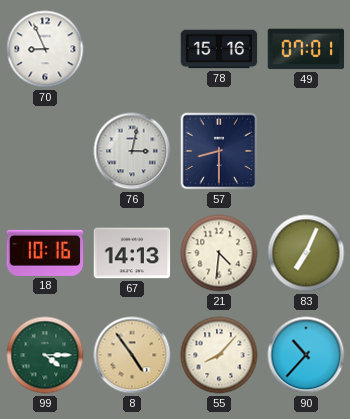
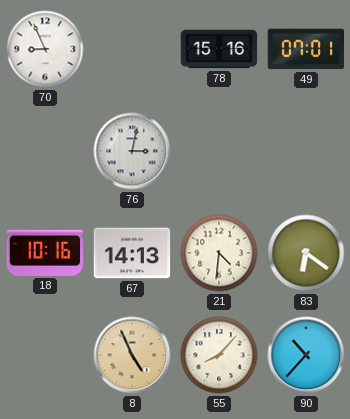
57: 8:30 -> none (219, 151)
83: 7:04 -> 6:21 (306, 253)
99: 4:15 -> none (45, 355)
8: 4:54 -> 4:56 (132, 355)
